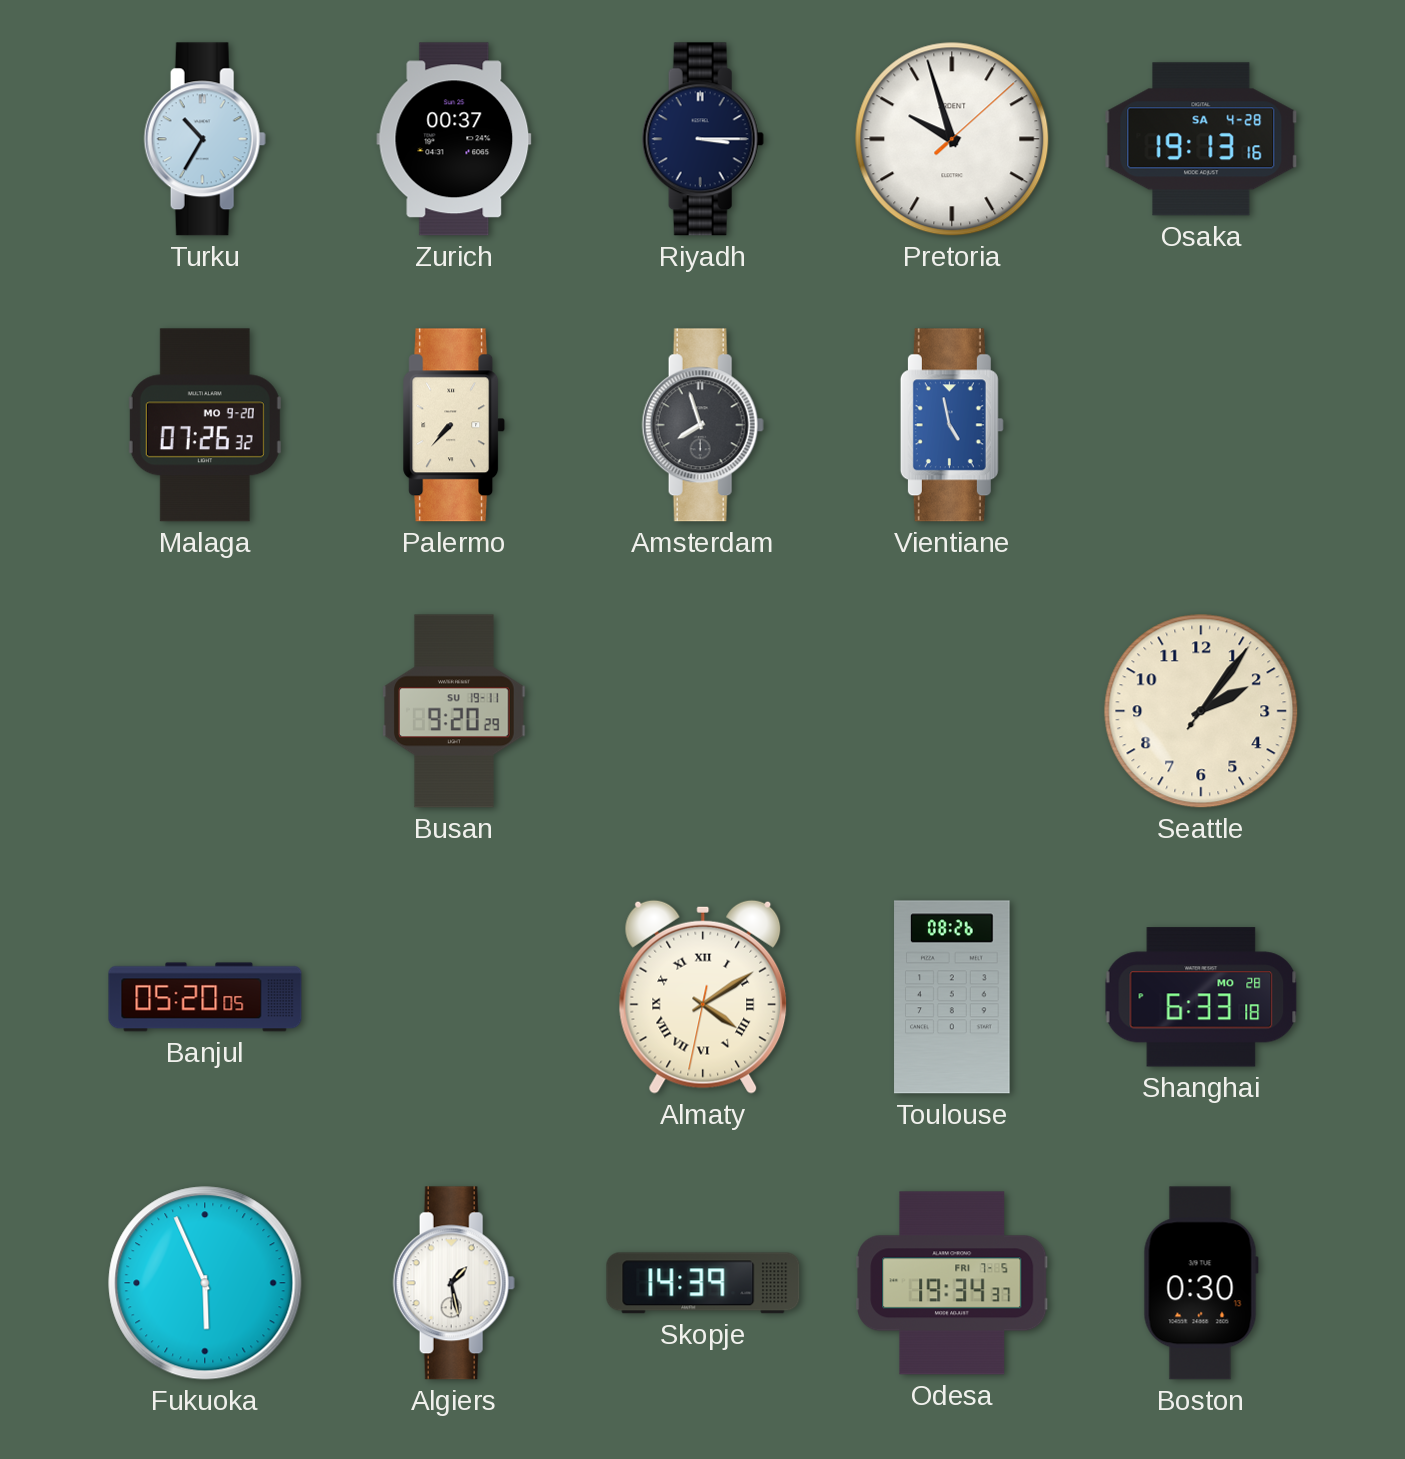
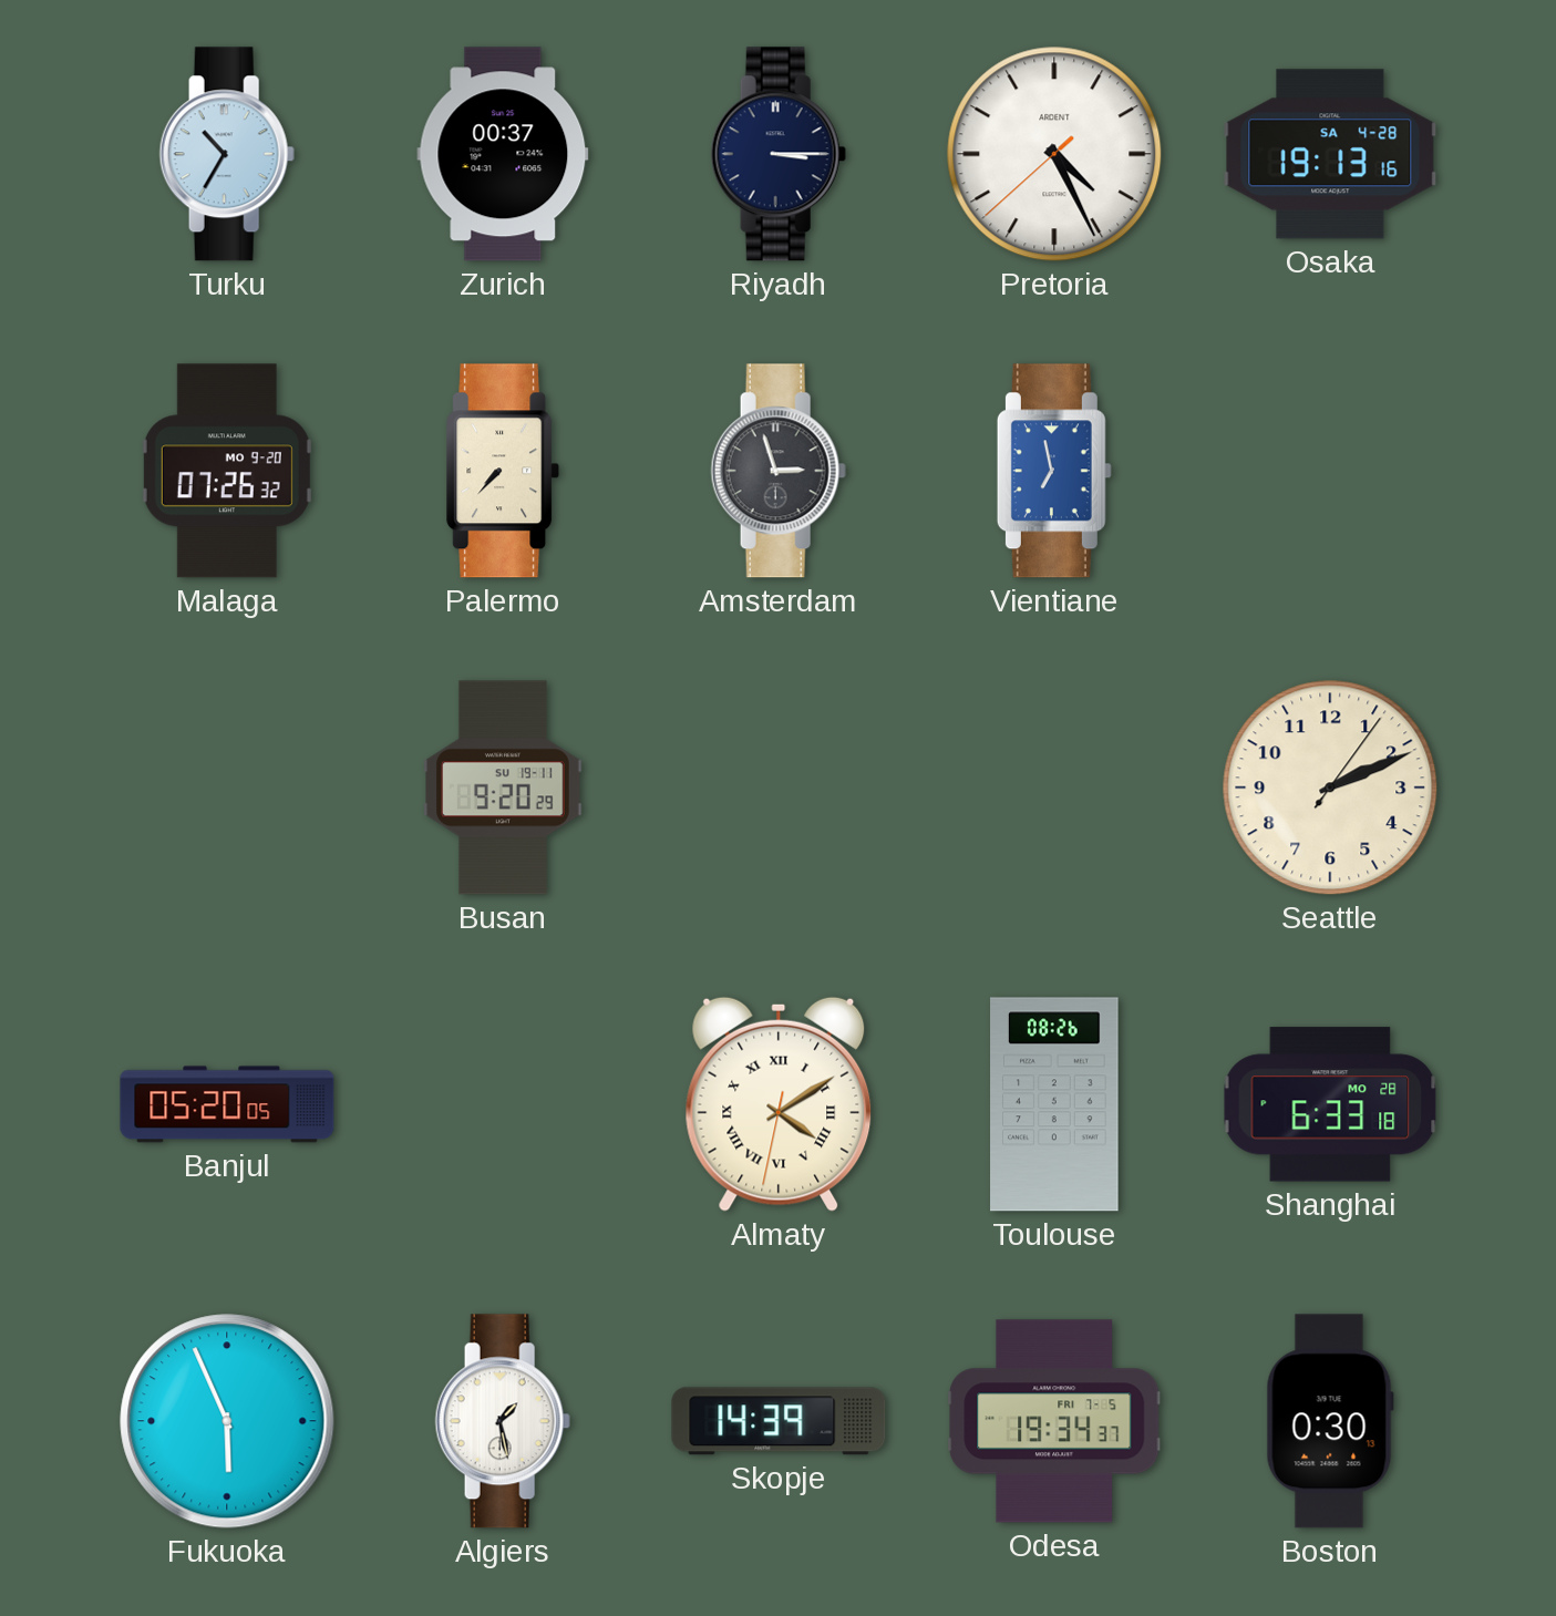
Pretoria: 9:57 -> 4:25 (1054, 154)
Amsterdam: 7:57 -> 2:57 (779, 471)
Vientiane: 4:58 -> 6:58 (1054, 471)
Seattle: 2:06 -> 2:11 (1330, 788)
